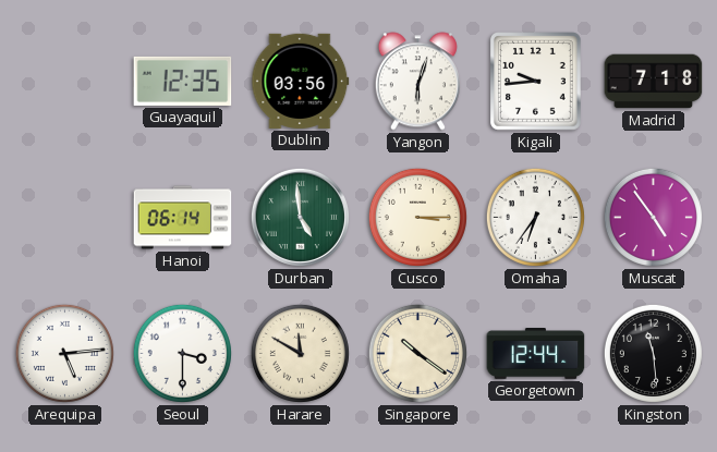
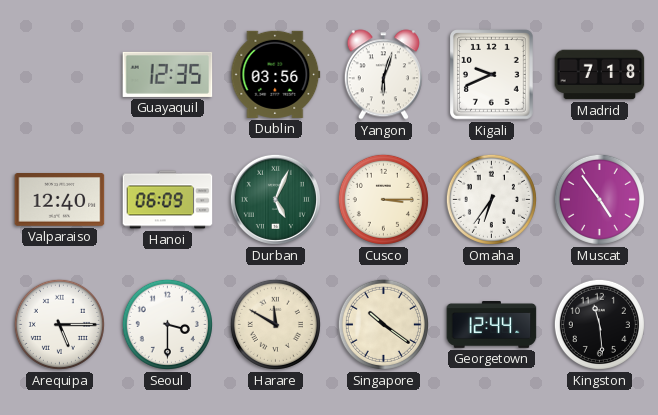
Kigali: 9:44 -> 9:41 (492, 75)
Valparaiso: none -> 12:40 (60, 200)
Hanoi: 06:14 -> 06:09 (168, 200)
Durban: 4:59 -> 5:04 (275, 199)
Arequipa: 5:14 -> 5:15 (59, 324)
